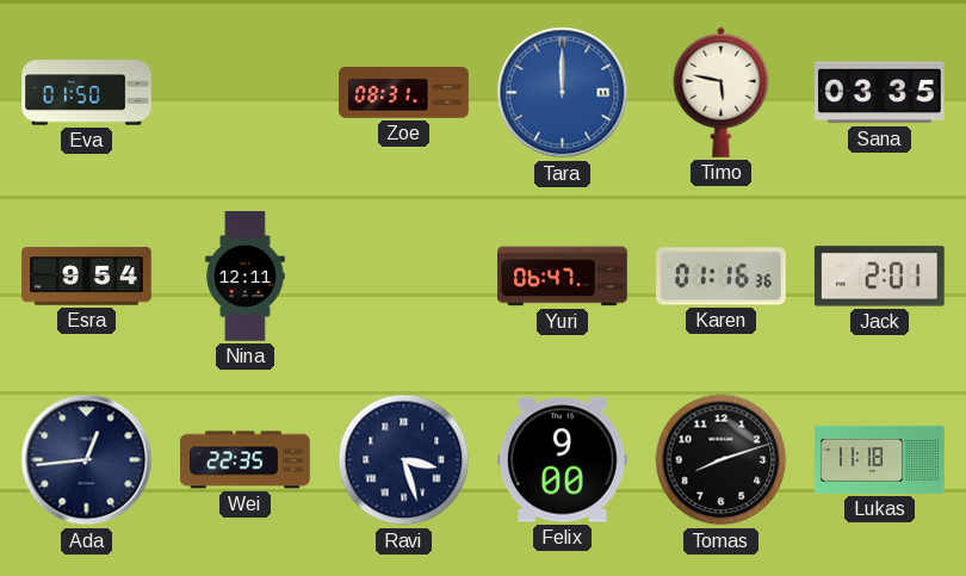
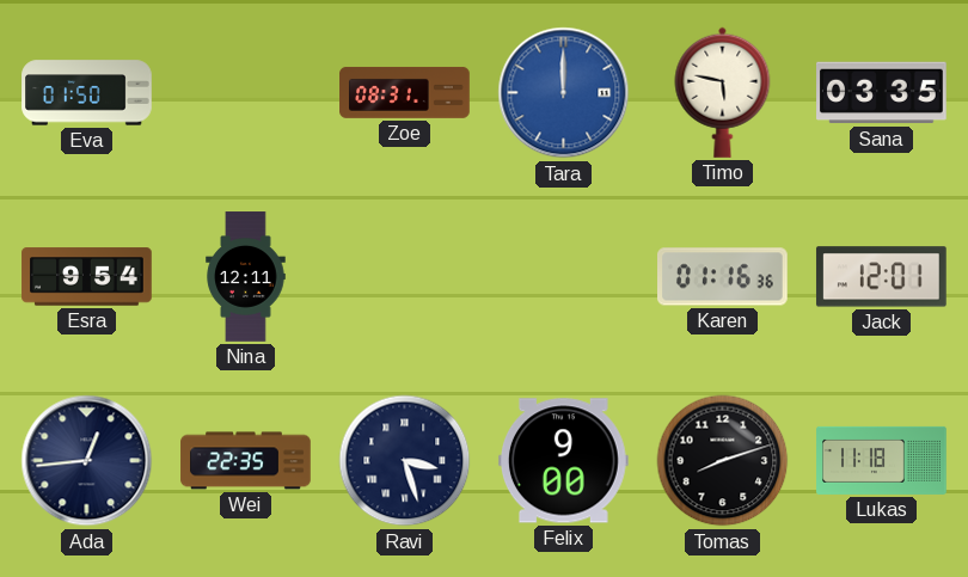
Yuri: 06:47 -> none (563, 277)
Jack: 2:01 -> 12:01 (881, 277)
